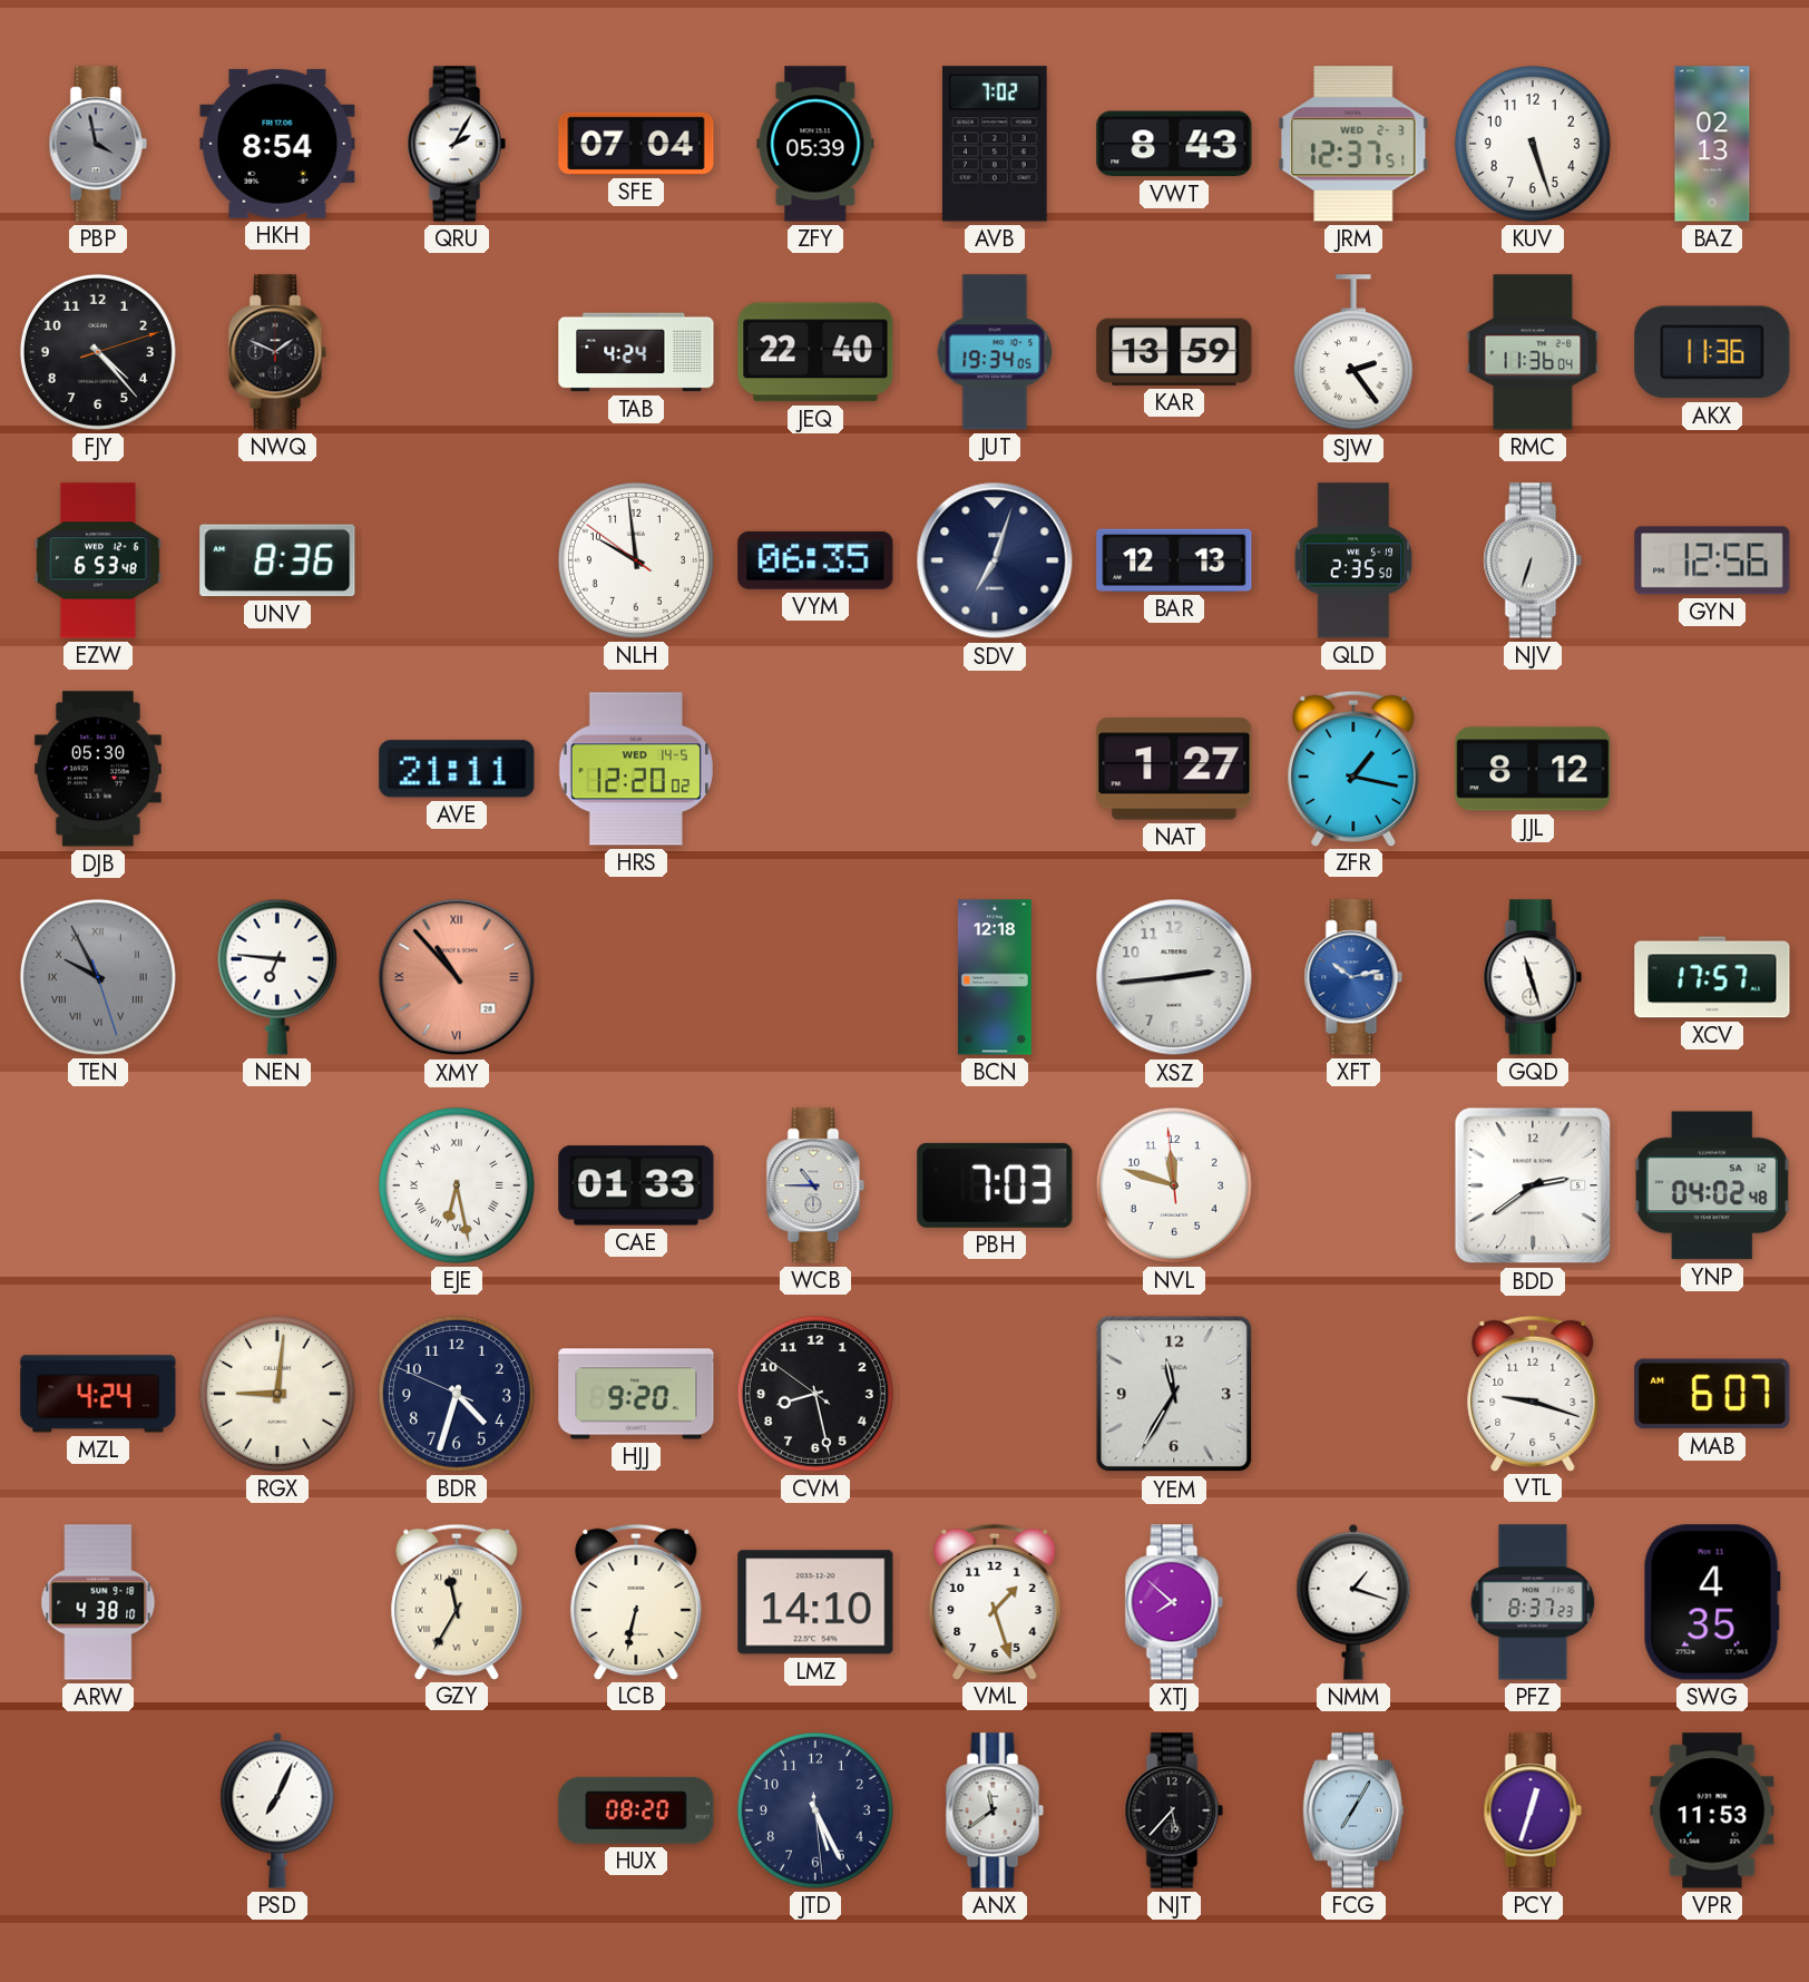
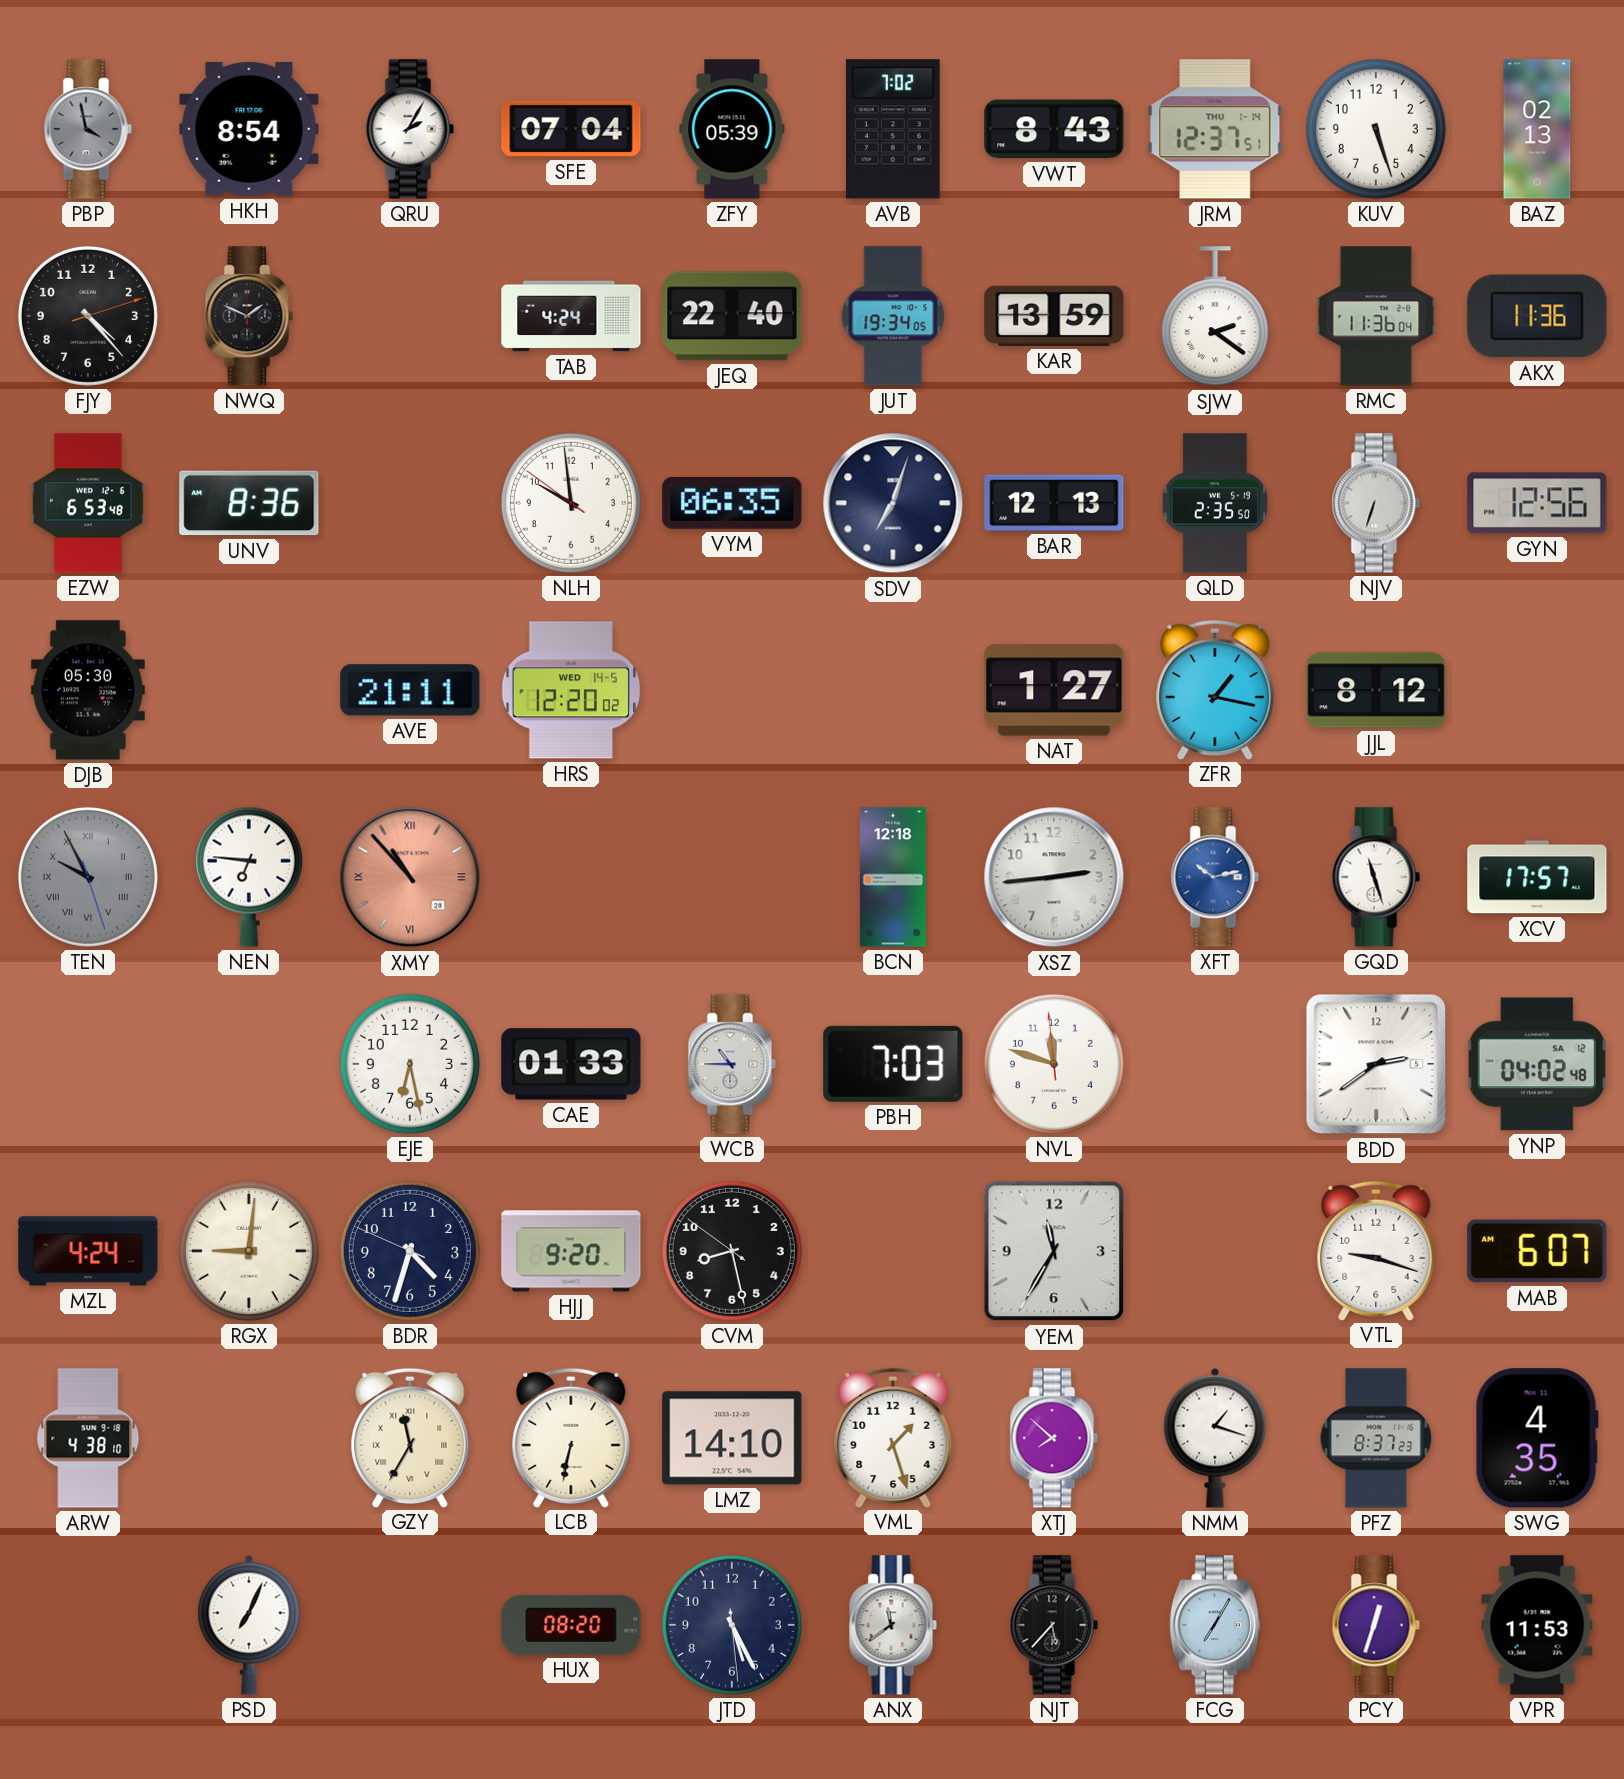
JRM date: WED 2-3 -> THU 1-14 (1215, 129)
SJW: 2:24 -> 2:21 (1215, 317)
EJE numerals: Roman -> Arabic (410, 1064)
